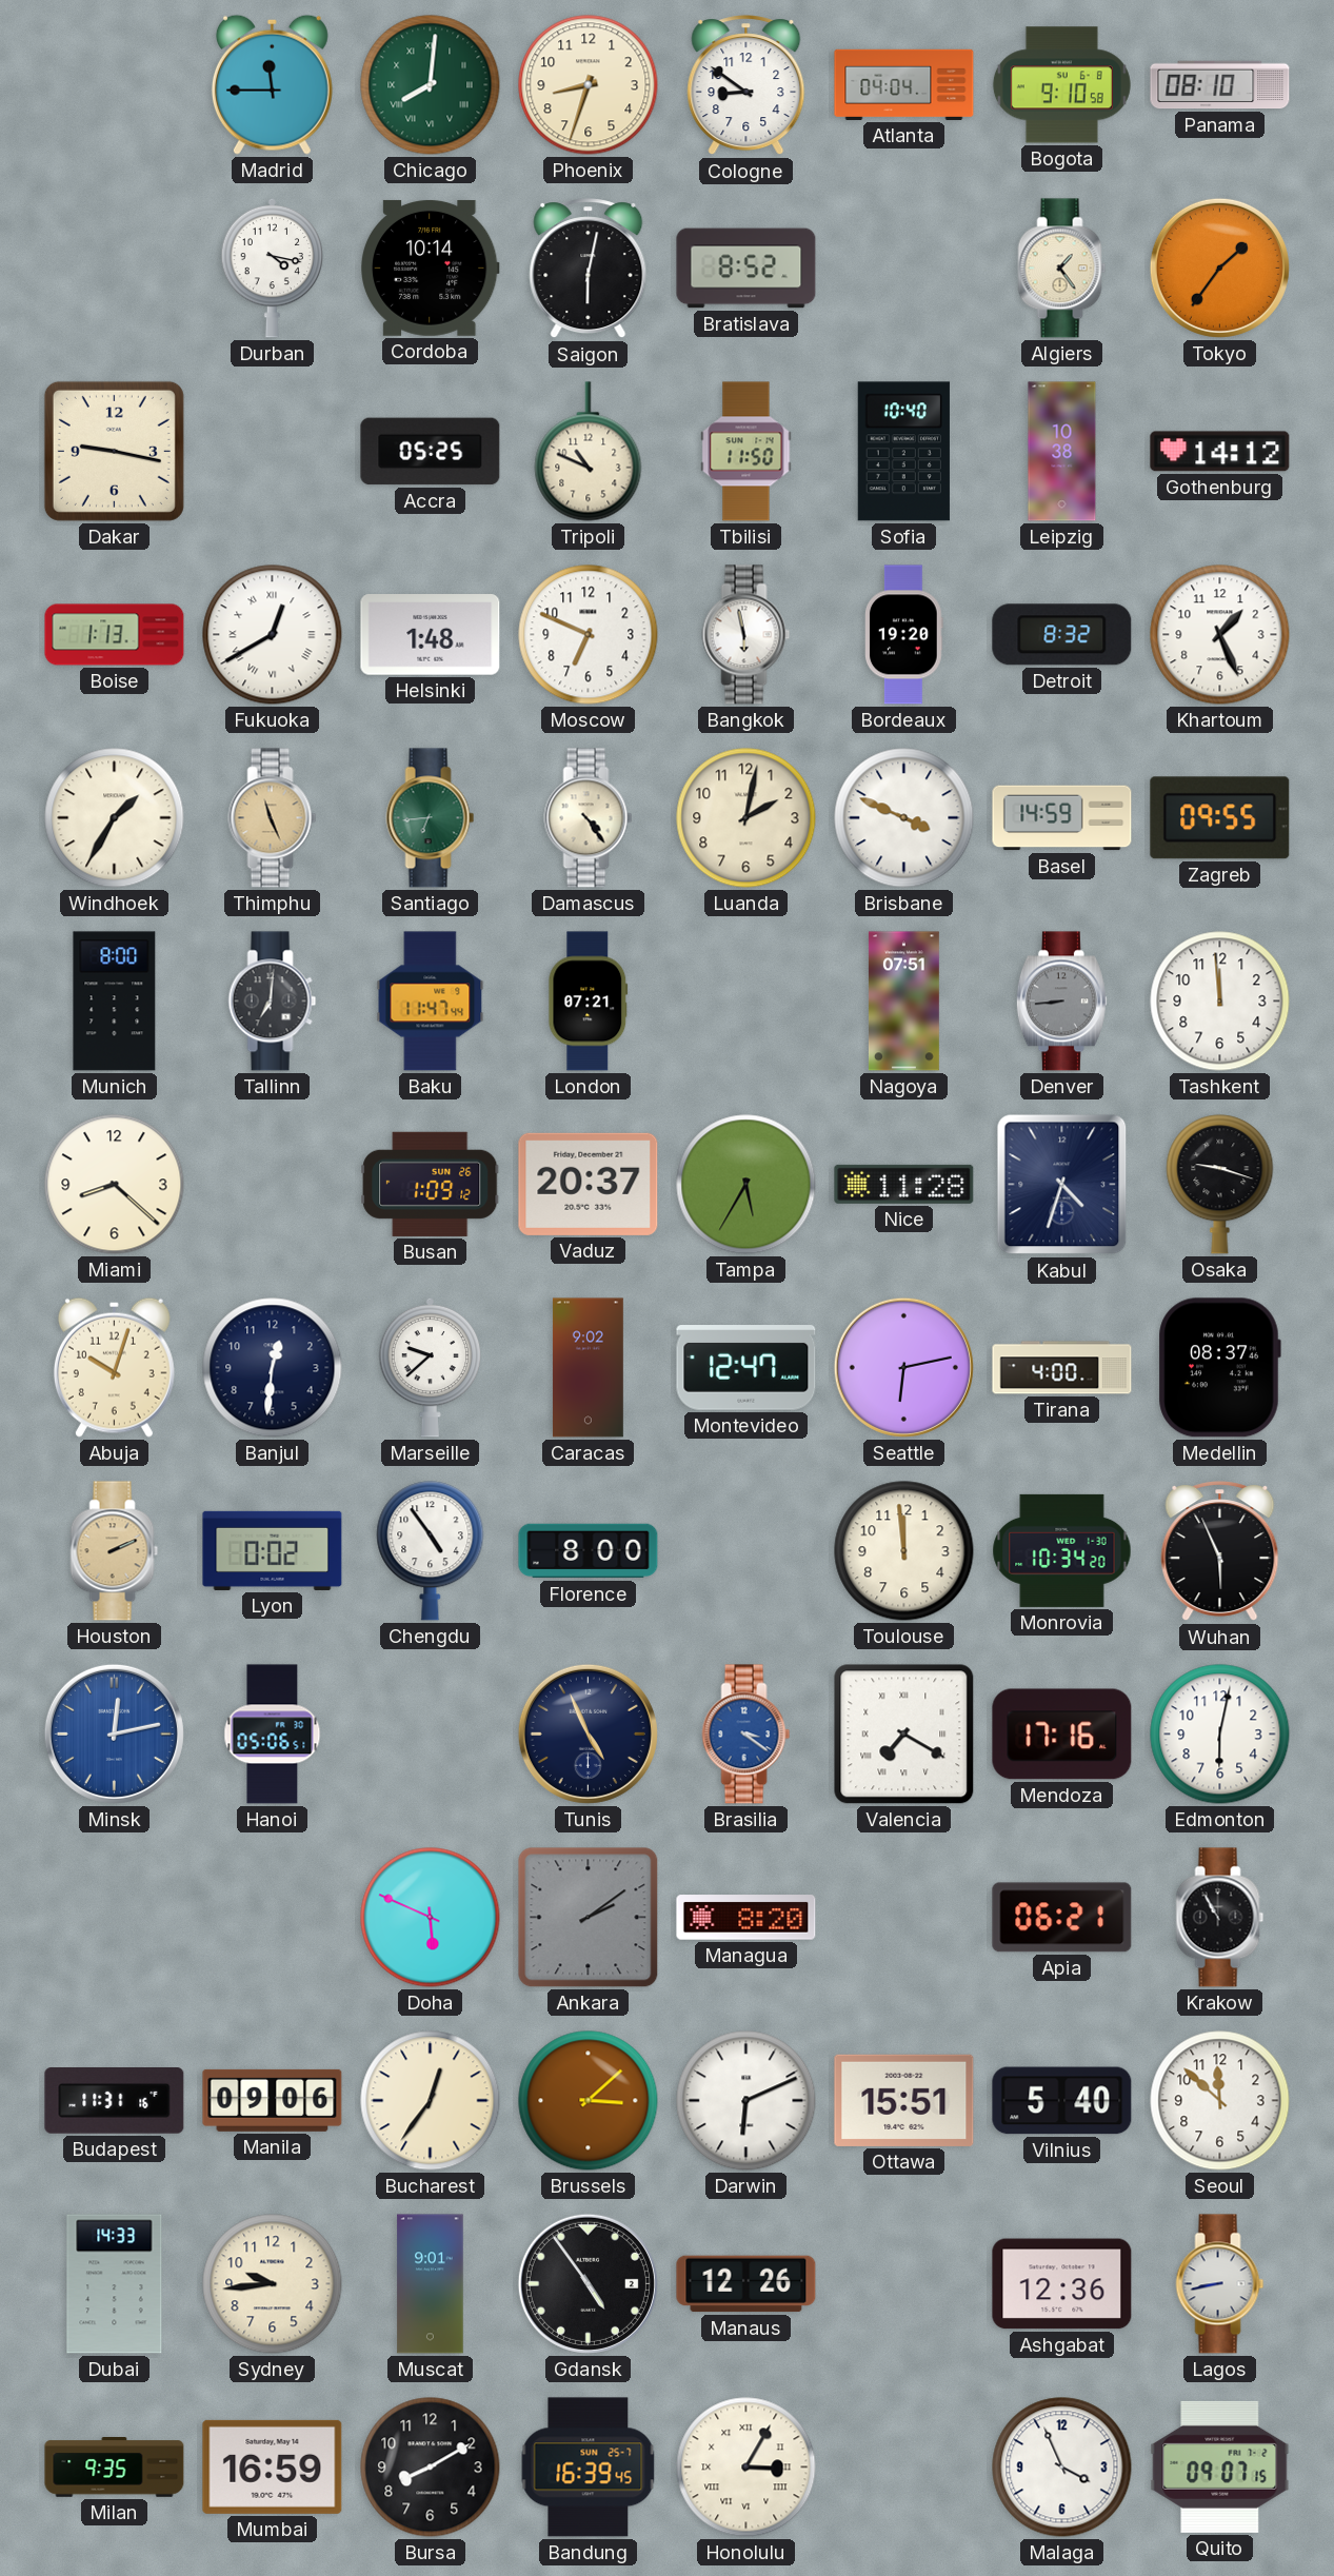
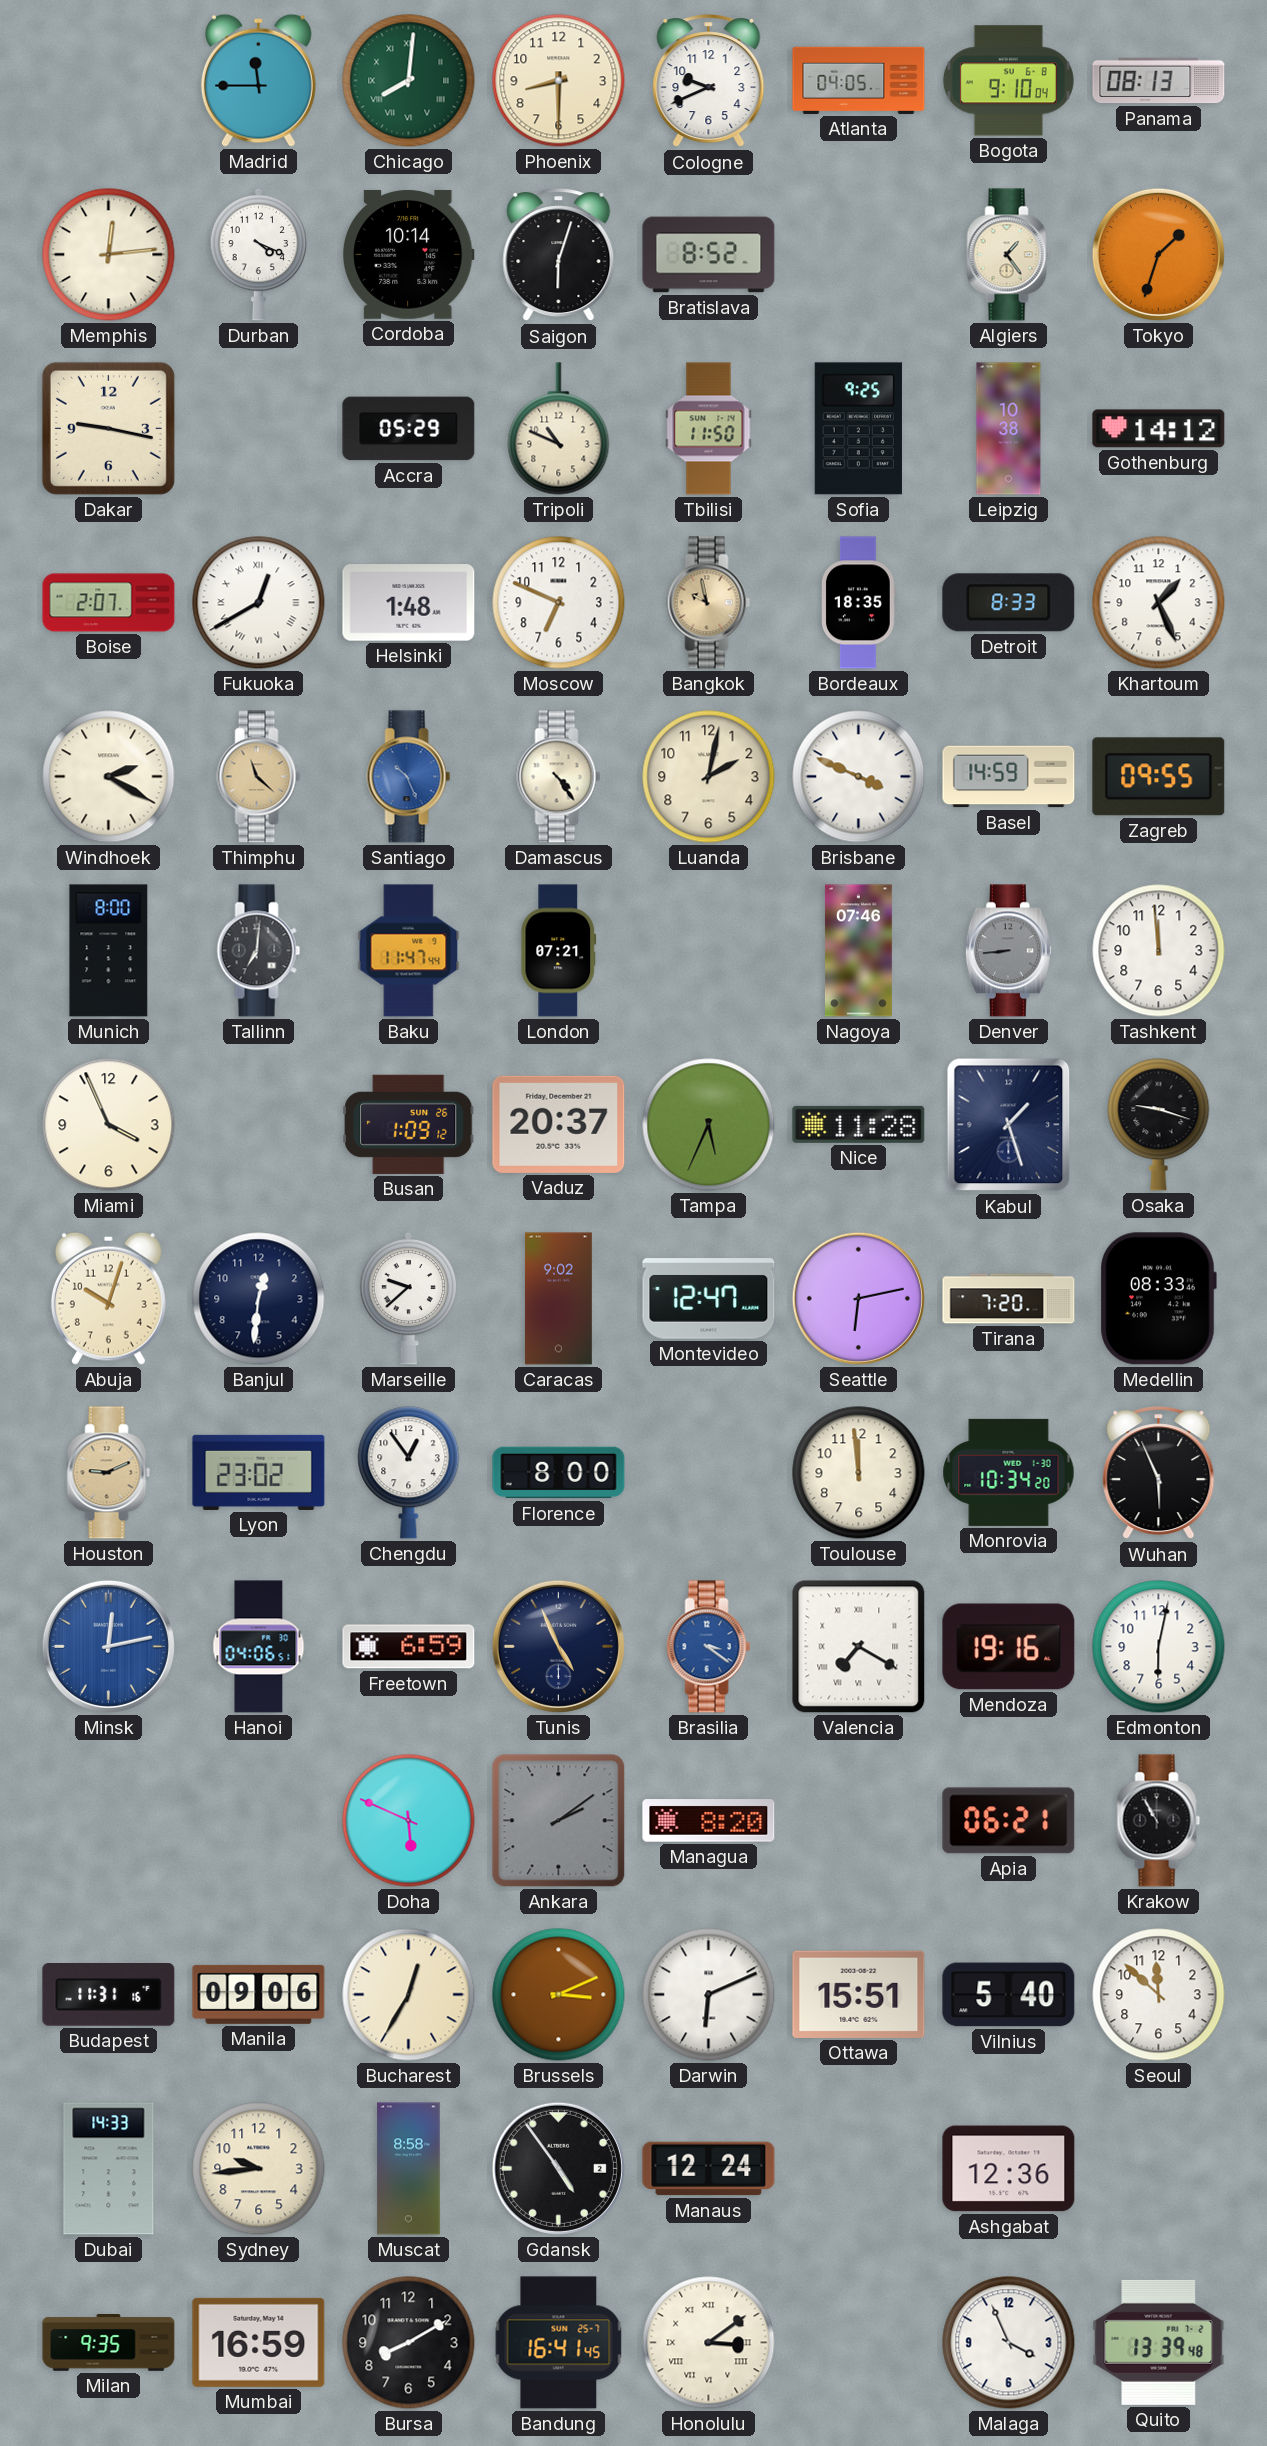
Phoenix: 8:33 -> 8:30 (559, 81)
Cologne: 8:51 -> 9:41 (709, 81)
Atlanta: 04:04 -> 04:05 (859, 80)
Bogota: 9:10:58 -> 9:10:04 (1008, 81)
Panama: 08:10 -> 08:13 (1159, 81)
Memphis: none -> 12:14 (109, 255)
Durban: 4:17 -> 4:19 (259, 254)
Saigon: 6:02 -> 6:03 (559, 255)
Tokyo: 1:36 -> 1:33 (1158, 254)
Accra: 05:25 -> 05:29 (409, 429)
Sofia: 10:40 -> 9:25 (858, 429)
Boise: 1:13 -> 2:07 (109, 603)
Bangkok: 5:58 -> 9:58 (709, 603)
Bangkok dial: white -> champagne (709, 603)
Bordeaux: 19:20 -> 18:35 (859, 603)
Detroit: 8:32 -> 8:33 (1009, 603)
Windhoek: 1:35 -> 2:20 (109, 777)
Thimphu: 11:26 -> 11:22 (259, 777)
Santiago: 6:44 -> 10:26 (409, 777)
Santiago dial: green -> blue (409, 777)
Nagoya: 07:51 -> 07:46 (858, 951)
Miami: 8:22 -> 3:56 (109, 1125)
Tampa: 5:35 -> 5:34 (709, 1125)
Kabul: 4:33 -> 1:27 (1009, 1125)
Tirana: 4:00 -> 7:20 (1009, 1299)
Medellin: 08:37 -> 08:33 (1158, 1299)
Houston: 2:11 -> 9:11 (109, 1473)
Lyon: 0:02 -> 23:02 (259, 1472)
Chengdu: 4:54 -> 12:54 (409, 1473)
Hanoi: 05:06 -> 04:06 (259, 1647)
Freetown: none -> 6:59 (409, 1647)
Mendoza: 17:16 -> 19:16 (1009, 1647)
Bucharest: 12:36 -> 12:35 (409, 1995)
Brussels: 3:08 -> 3:11 (559, 1995)
Muscat: 9:01 -> 8:58 (409, 2169)
Manaus: 12:26 -> 12:24 (709, 2169)
Lagos: 8:43 -> none (1220, 2284)
Bandung: 16:39 -> 16:41 (559, 2343)
Honolulu: 3:05 -> 3:09 (709, 2343)
Quito: 09:07 -> 13:39 (1159, 2342)
